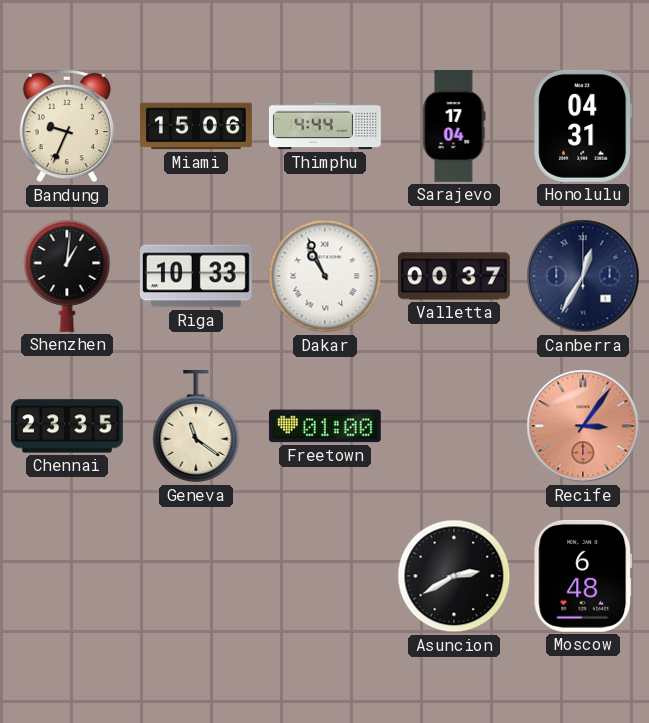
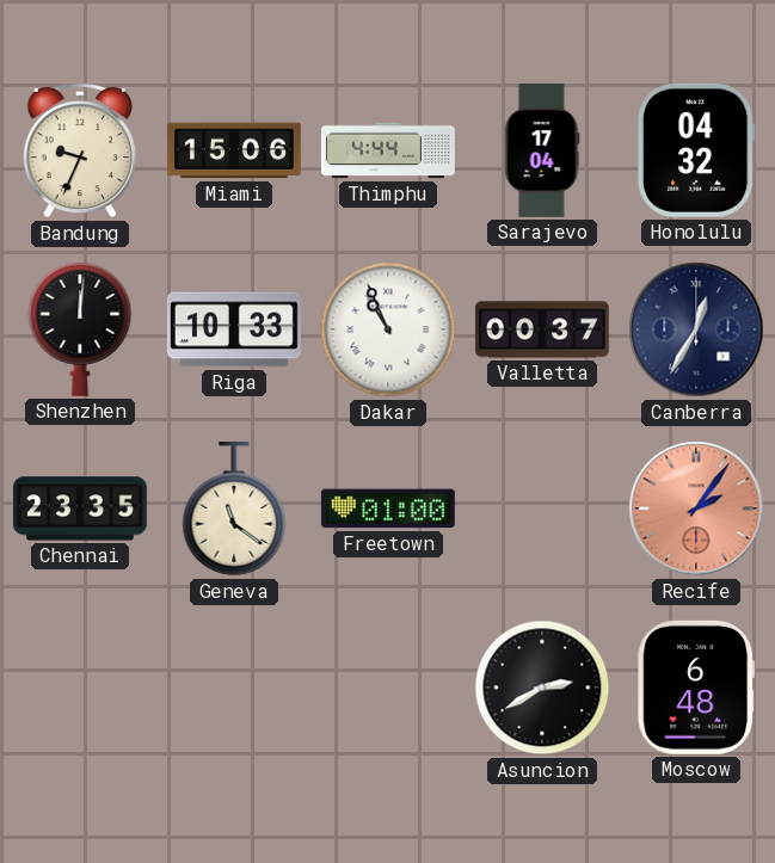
Honolulu: 04:31 -> 04:32 (696, 150)
Shenzhen: 1:01 -> 12:01 (80, 329)
Recife: 3:06 -> 2:06 (696, 508)
